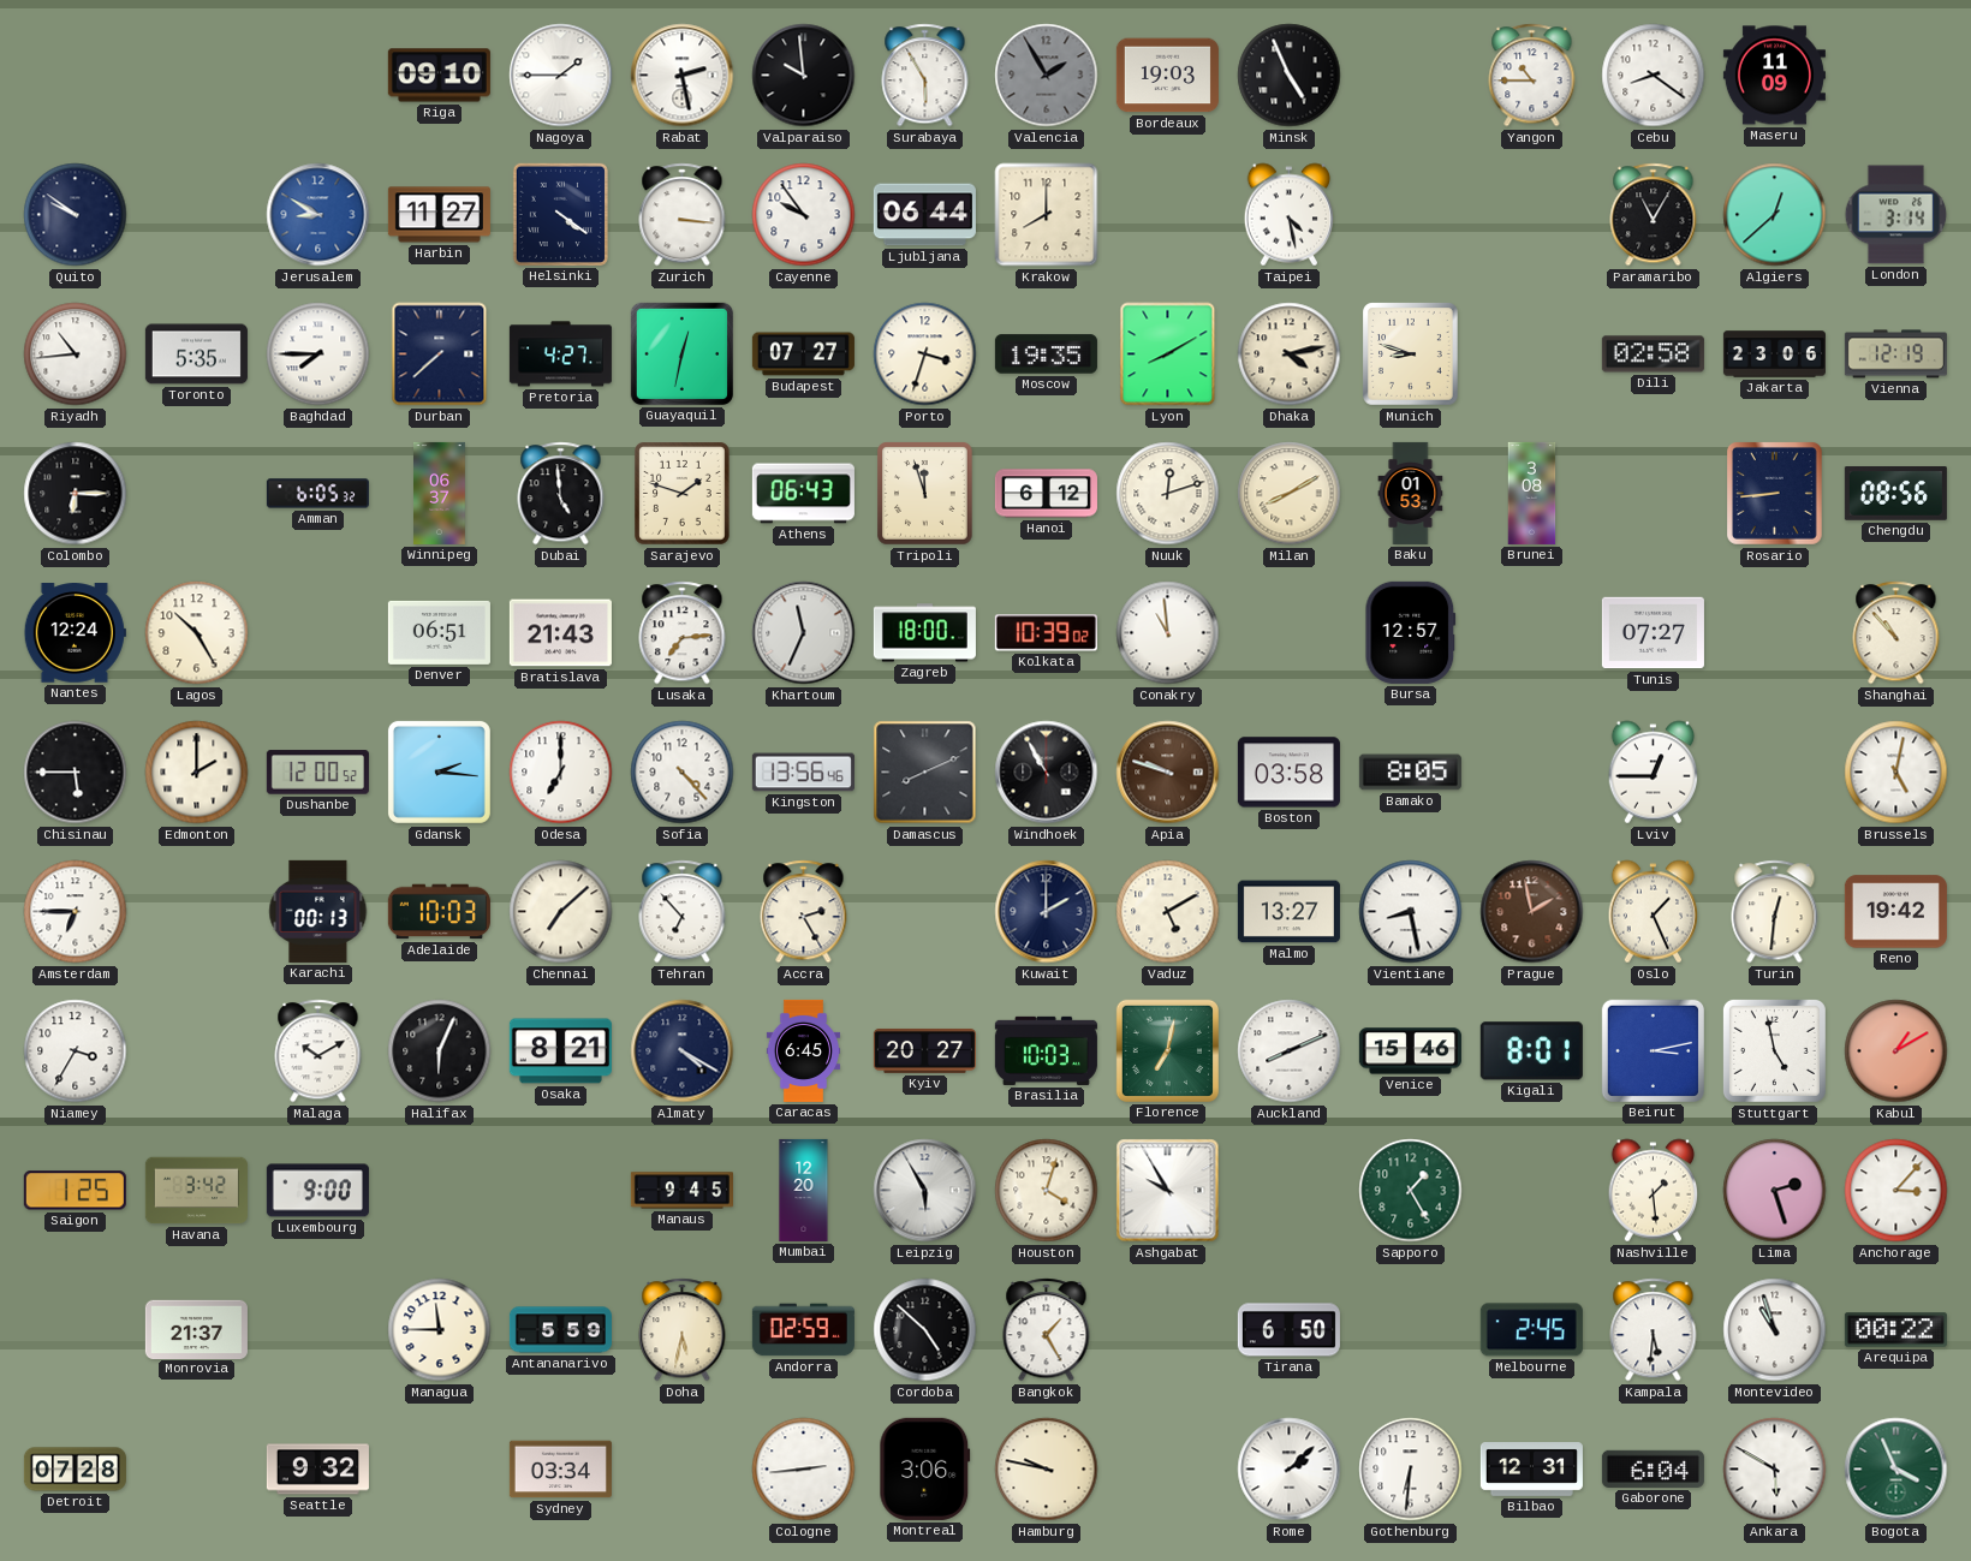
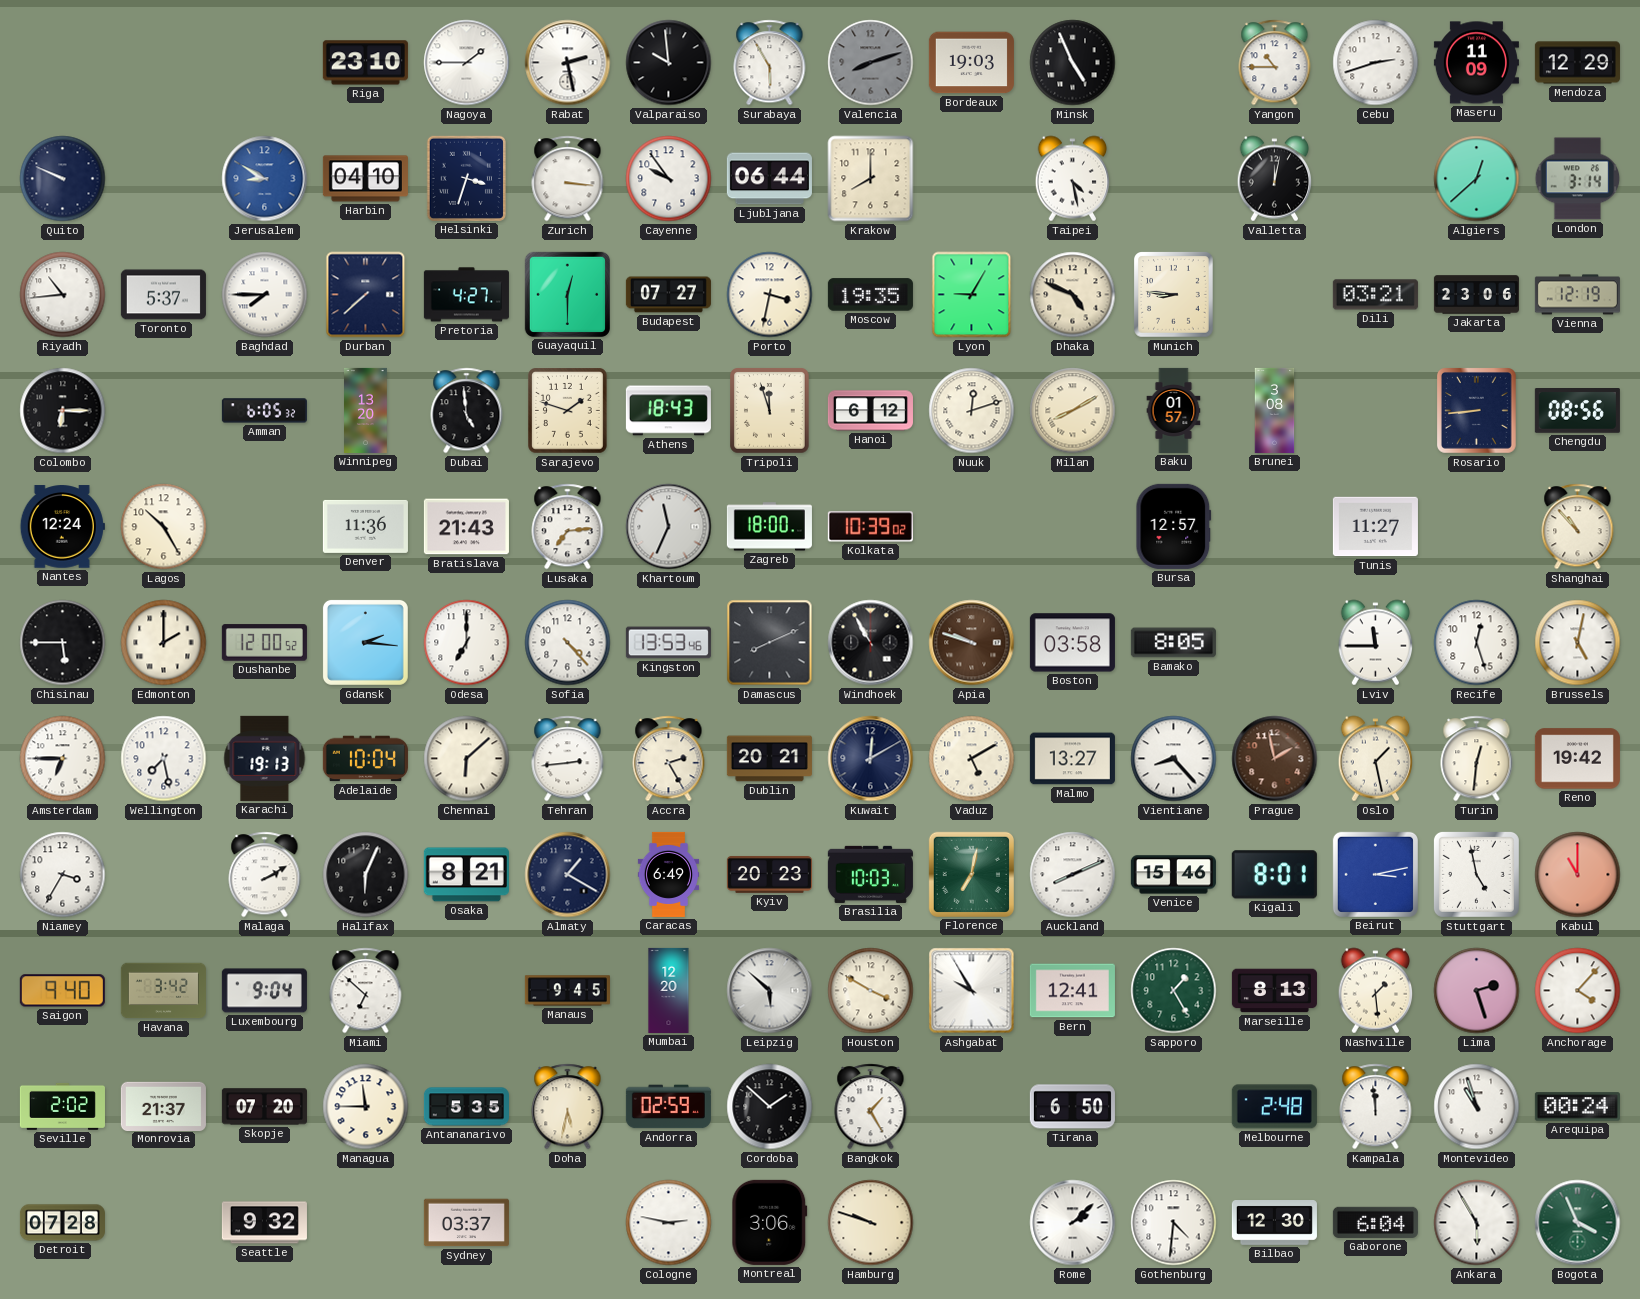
Riga: 09:10 -> 23:10 (365, 63)
Valencia: 1:55 -> 8:12 (871, 63)
Cebu: 8:21 -> 2:42 (1376, 63)
Mendoza: none -> 12:29 (1577, 63)
Quito: 9:51 -> 9:49 (63, 179)
Harbin: 11:27 -> 04:10 (365, 179)
Helsinki: 4:21 -> 3:33 (466, 178)
Valletta: none -> 12:02 (1275, 179)
Paramaribo: 11:05 -> none (1654, 215)
Toronto: 5:35 -> 5:37 (163, 295)
Guayaquil: 12:32 -> 12:30 (567, 294)
Porto: 3:33 -> 3:32 (770, 295)
Lyon: 8:10 -> 9:05 (972, 295)
Dhaka: 4:13 -> 4:49 (1073, 295)
Munich: 8:48 -> 8:46 (1174, 295)
Dili: 02:58 -> 03:21 (1375, 295)
Winnipeg: 06:37 -> 13:20 (366, 410)
Athens: 06:43 -> 18:43 (668, 411)
Baku: 01:53 -> 01:57 (1174, 410)
Denver: 06:51 -> 11:36 (365, 526)
Conakry: 10:59 -> none (1168, 633)
Tunis: 07:27 -> 11:27 (1375, 527)
Kingston: 13:56 -> 13:53 (668, 643)
Lviv: 12:45 -> 11:45 (1376, 643)
Recife: none -> 12:27 (1477, 643)
Wellington: none -> 7:28 (164, 759)
Karachi: 00:13 -> 19:13 (265, 758)
Adelaide: 10:03 -> 10:04 (365, 759)
Chennai: 7:08 -> 6:08 (467, 759)
Tehran: 6:53 -> 2:44 (568, 759)
Dublin: none -> 20:21 (769, 759)
Kuwait: 2:00 -> 12:10 (871, 759)
Vientiane: 8:28 -> 8:23 (1174, 759)
Oslo: 1:26 -> 1:28 (1376, 759)
Malaga: 10:10 -> 2:10 (265, 875)
Almaty: 4:20 -> 1:20 (568, 875)
Caracas: 6:45 -> 6:49 (668, 874)
Kyiv: 20:27 -> 20:23 (769, 875)
Kabul: 1:10 -> 11:00 (1578, 875)
Saigon: 1:25 -> 9:40 (62, 991)
Luxembourg: 9:00 -> 9:04 (264, 991)
Miami: none -> 6:52 (366, 991)
Leipzig: 5:55 -> 5:52 (770, 991)
Houston: 4:03 -> 3:50 (871, 991)
Bern: none -> 12:41 (1072, 991)
Marseille: none -> 8:13 (1274, 991)
Anchorage: 3:07 -> 4:07 (1578, 991)
Seville: none -> 2:02 (62, 1106)
Skopje: none -> 07:20 (264, 1107)
Antananarivo: 5:59 -> 5:35 (466, 1107)
Cordoba: 4:52 -> 1:52 (770, 1107)
Melbourne: 2:45 -> 2:48 (1274, 1107)
Kampala: 5:31 -> 11:59 (1376, 1107)
Arequipa: 00:22 -> 00:24 (1577, 1107)
Sydney: 03:34 -> 03:37 (466, 1223)
Cologne: 2:44 -> 2:47 (669, 1223)
Hamburg: 9:47 -> 9:48 (871, 1223)
Gothenburg: 6:31 -> 4:31 (1174, 1223)
Bilbao: 12:31 -> 12:30 (1274, 1223)
Ankara: 5:50 -> 5:55 (1477, 1223)
